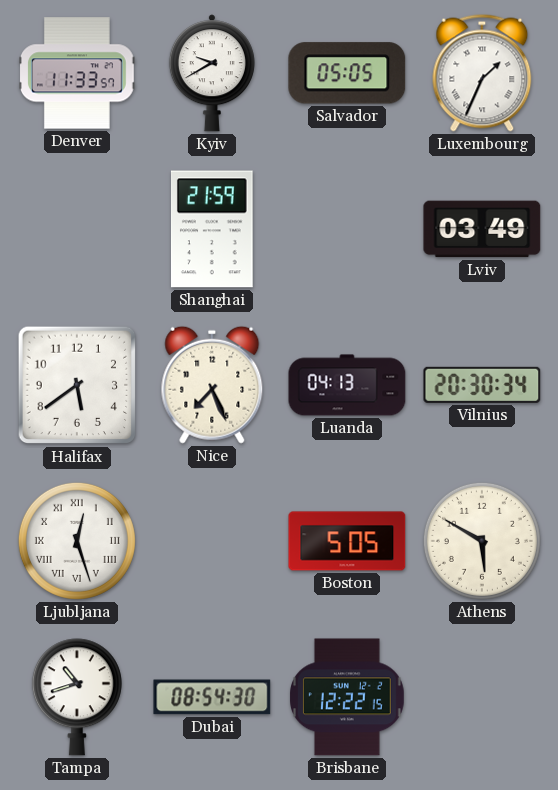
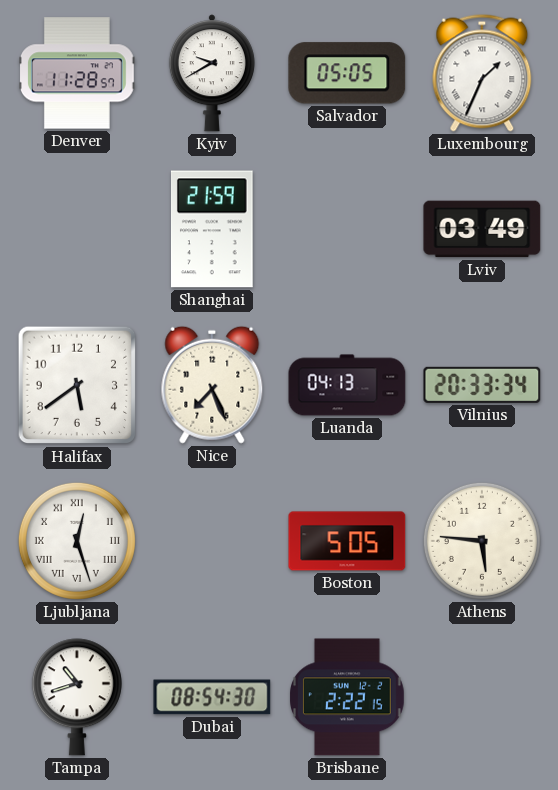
Denver: 11:33 -> 11:28 (78, 73)
Vilnius: 20:30 -> 20:33 (482, 385)
Athens: 5:50 -> 5:46 (482, 541)
Brisbane: 12:22 -> 2:22 (348, 697)
